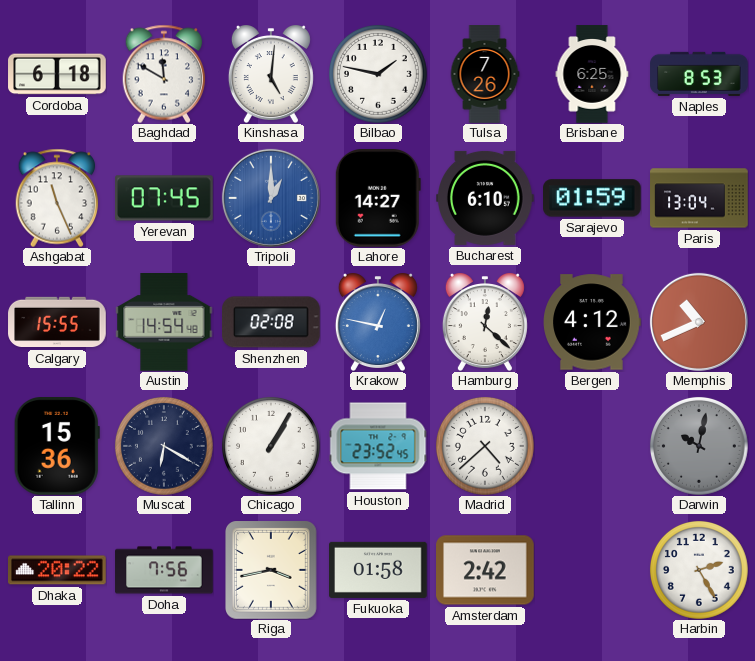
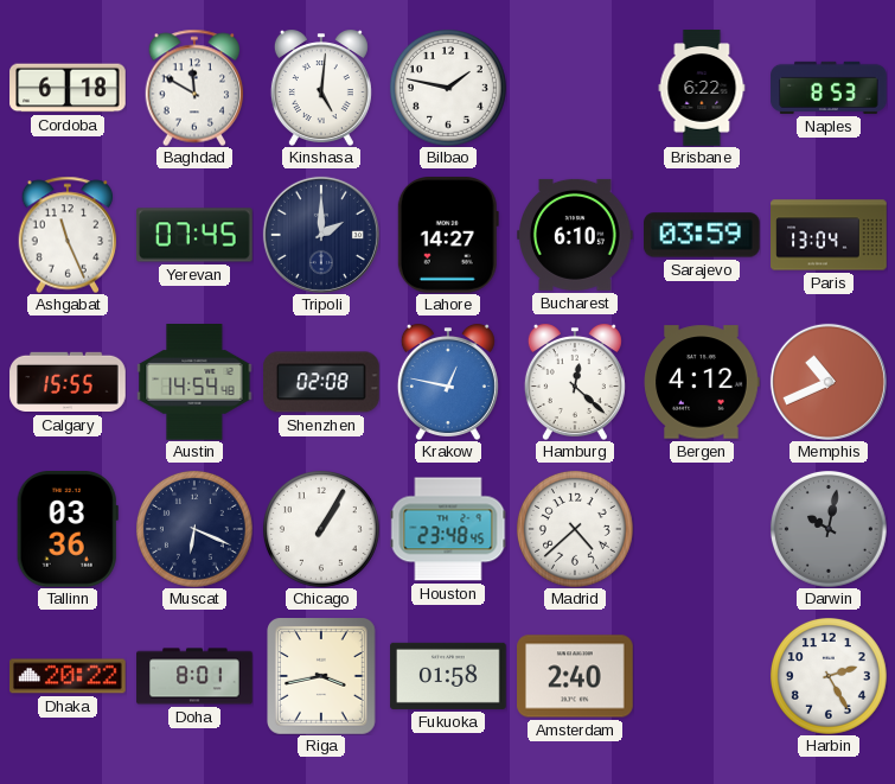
Tulsa: 7:26 -> none (485, 74)
Brisbane: 6:25 -> 6:22 (702, 88)
Tripoli: 1:00 -> 2:00 (321, 235)
Tripoli dial: blue -> navy (321, 235)
Sarajevo: 01:59 -> 03:59 (703, 235)
Tallinn: 15:36 -> 03:36 (68, 530)
Muscat: 6:20 -> 6:19 (194, 529)
Houston: 23:52 -> 23:48 (448, 529)
Doha: 7:56 -> 8:01 (194, 676)
Amsterdam: 2:42 -> 2:40 (575, 676)
